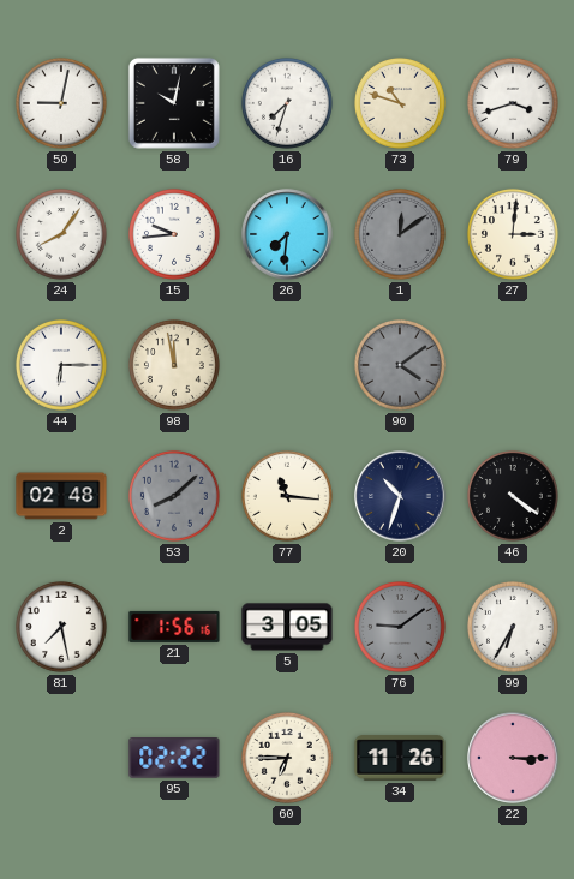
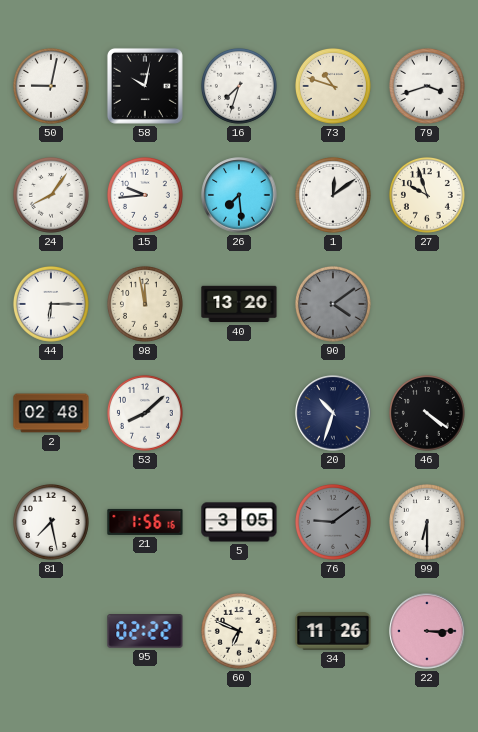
26: 7:31 -> 7:29 (239, 195)
1 dial: grey -> white (333, 195)
27: 3:01 -> 9:57 (427, 195)
40: none -> 13:20 (239, 304)
53 dial: grey -> white (145, 413)
77: 11:16 -> none (287, 496)
99: 6:35 -> 6:30 (427, 522)
60: 6:45 -> 6:49 (239, 631)
